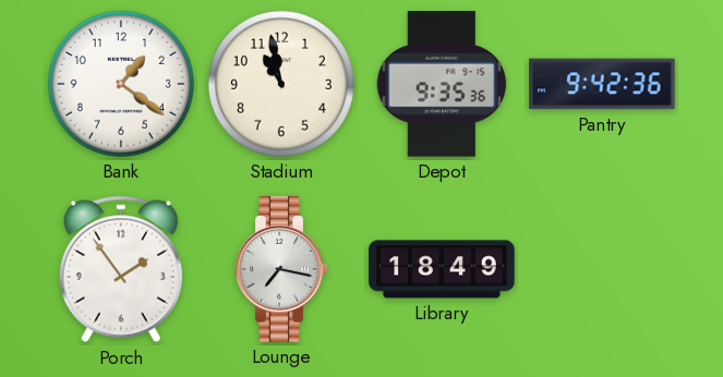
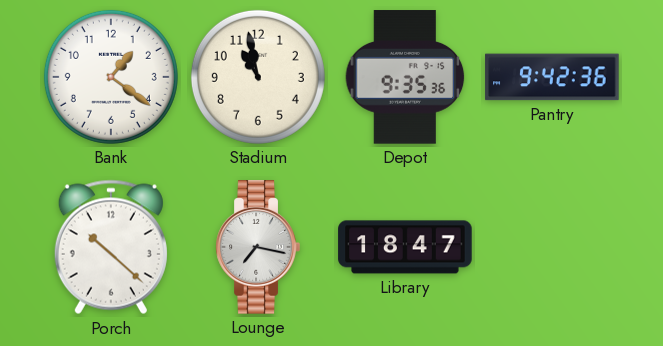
Porch: 1:54 -> 10:22 (111, 247)
Library: 18:49 -> 18:47 (405, 247)
